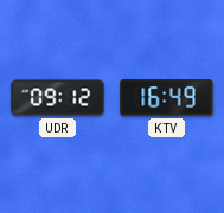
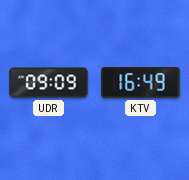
UDR: 09:12 -> 09:09 (49, 83)
